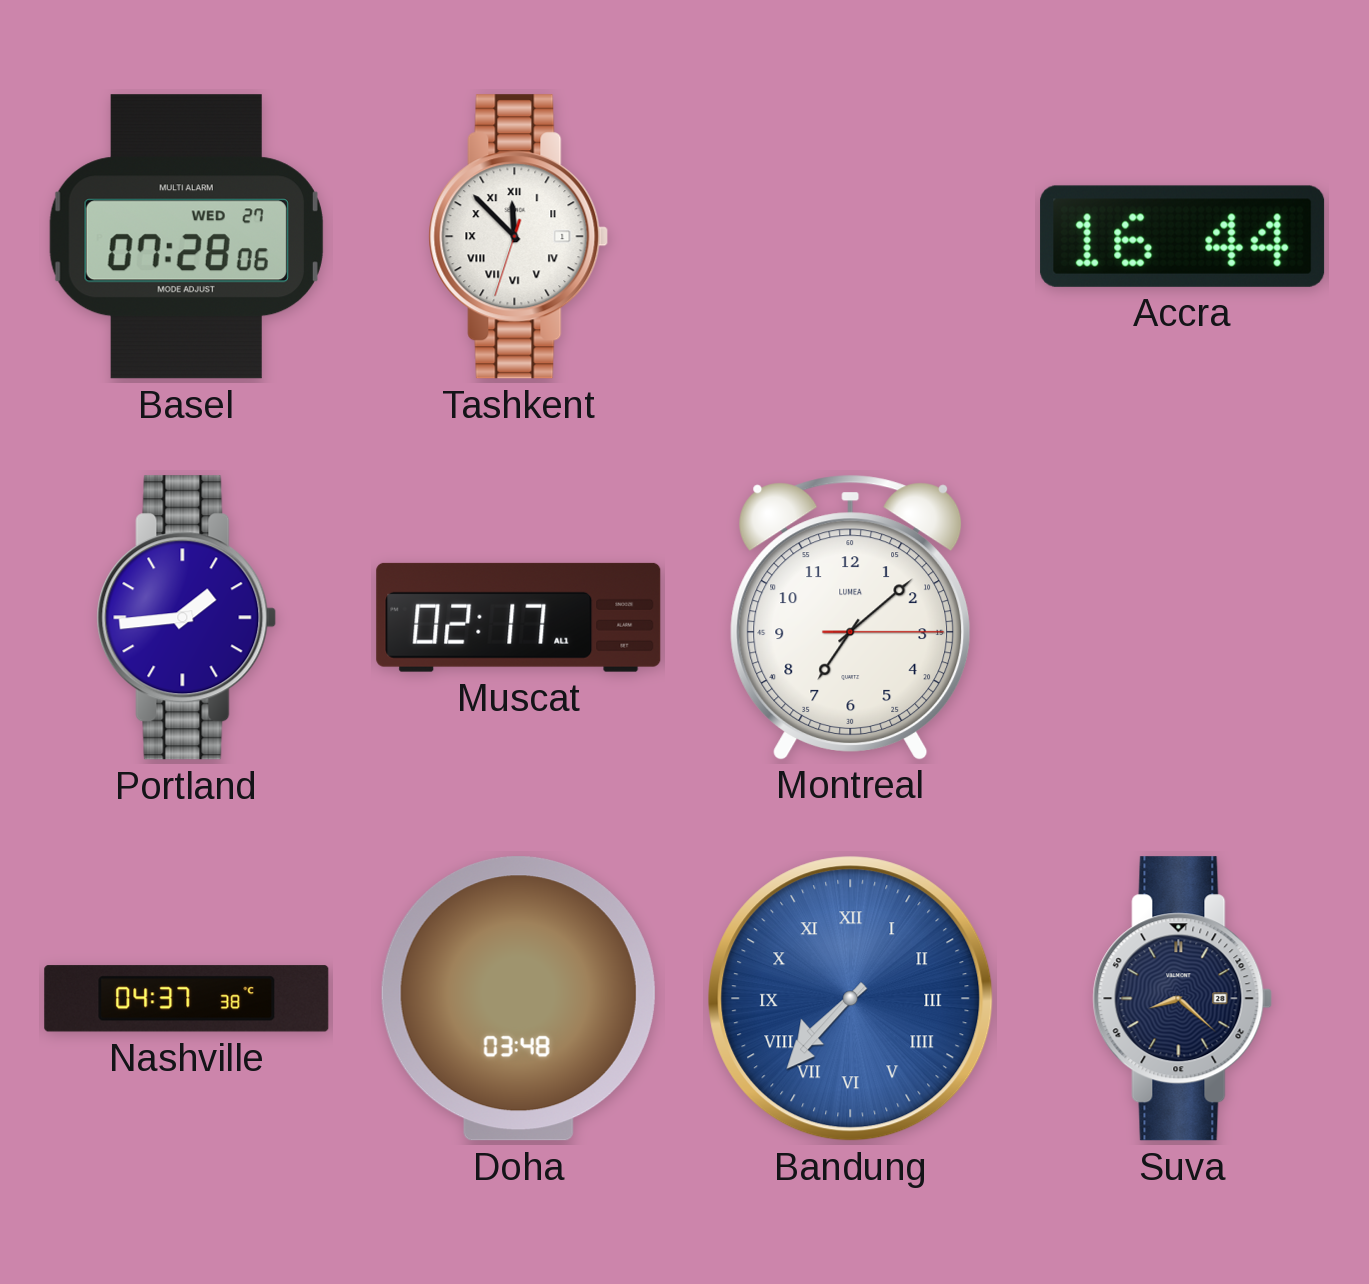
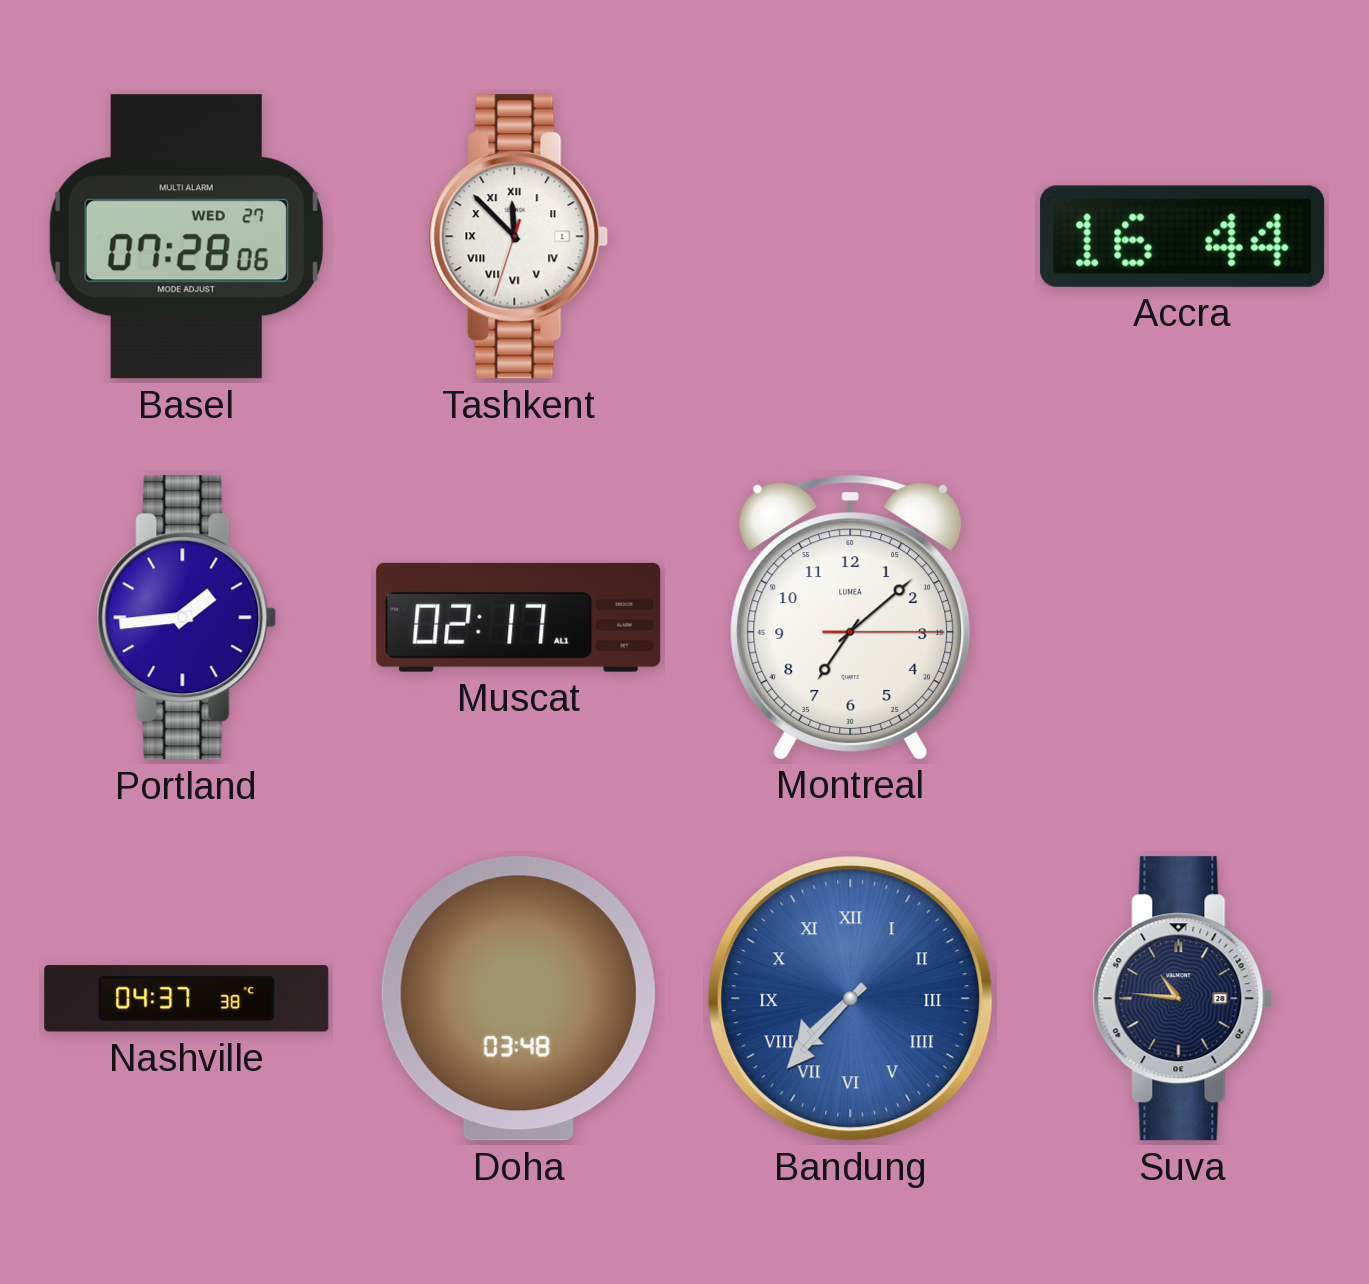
Suva: 8:22 -> 10:46 (1183, 999)
